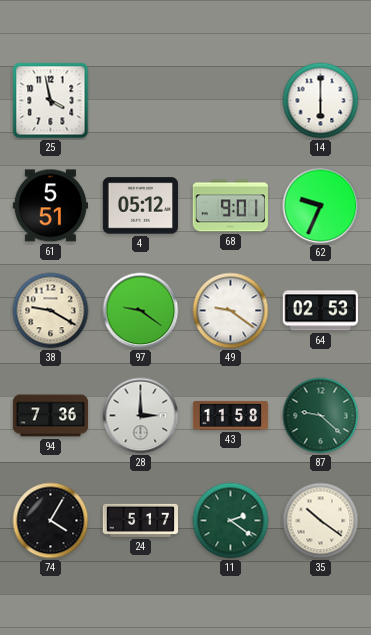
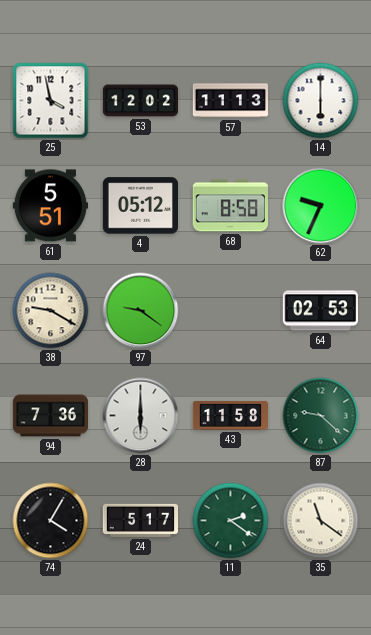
53: none -> 12:02 (141, 101)
57: none -> 11:13 (231, 101)
68: 9:01 -> 8:58 (230, 206)
49: 9:21 -> none (231, 311)
28: 3:00 -> 6:00 (141, 416)
35: 10:21 -> 11:21 (321, 521)
